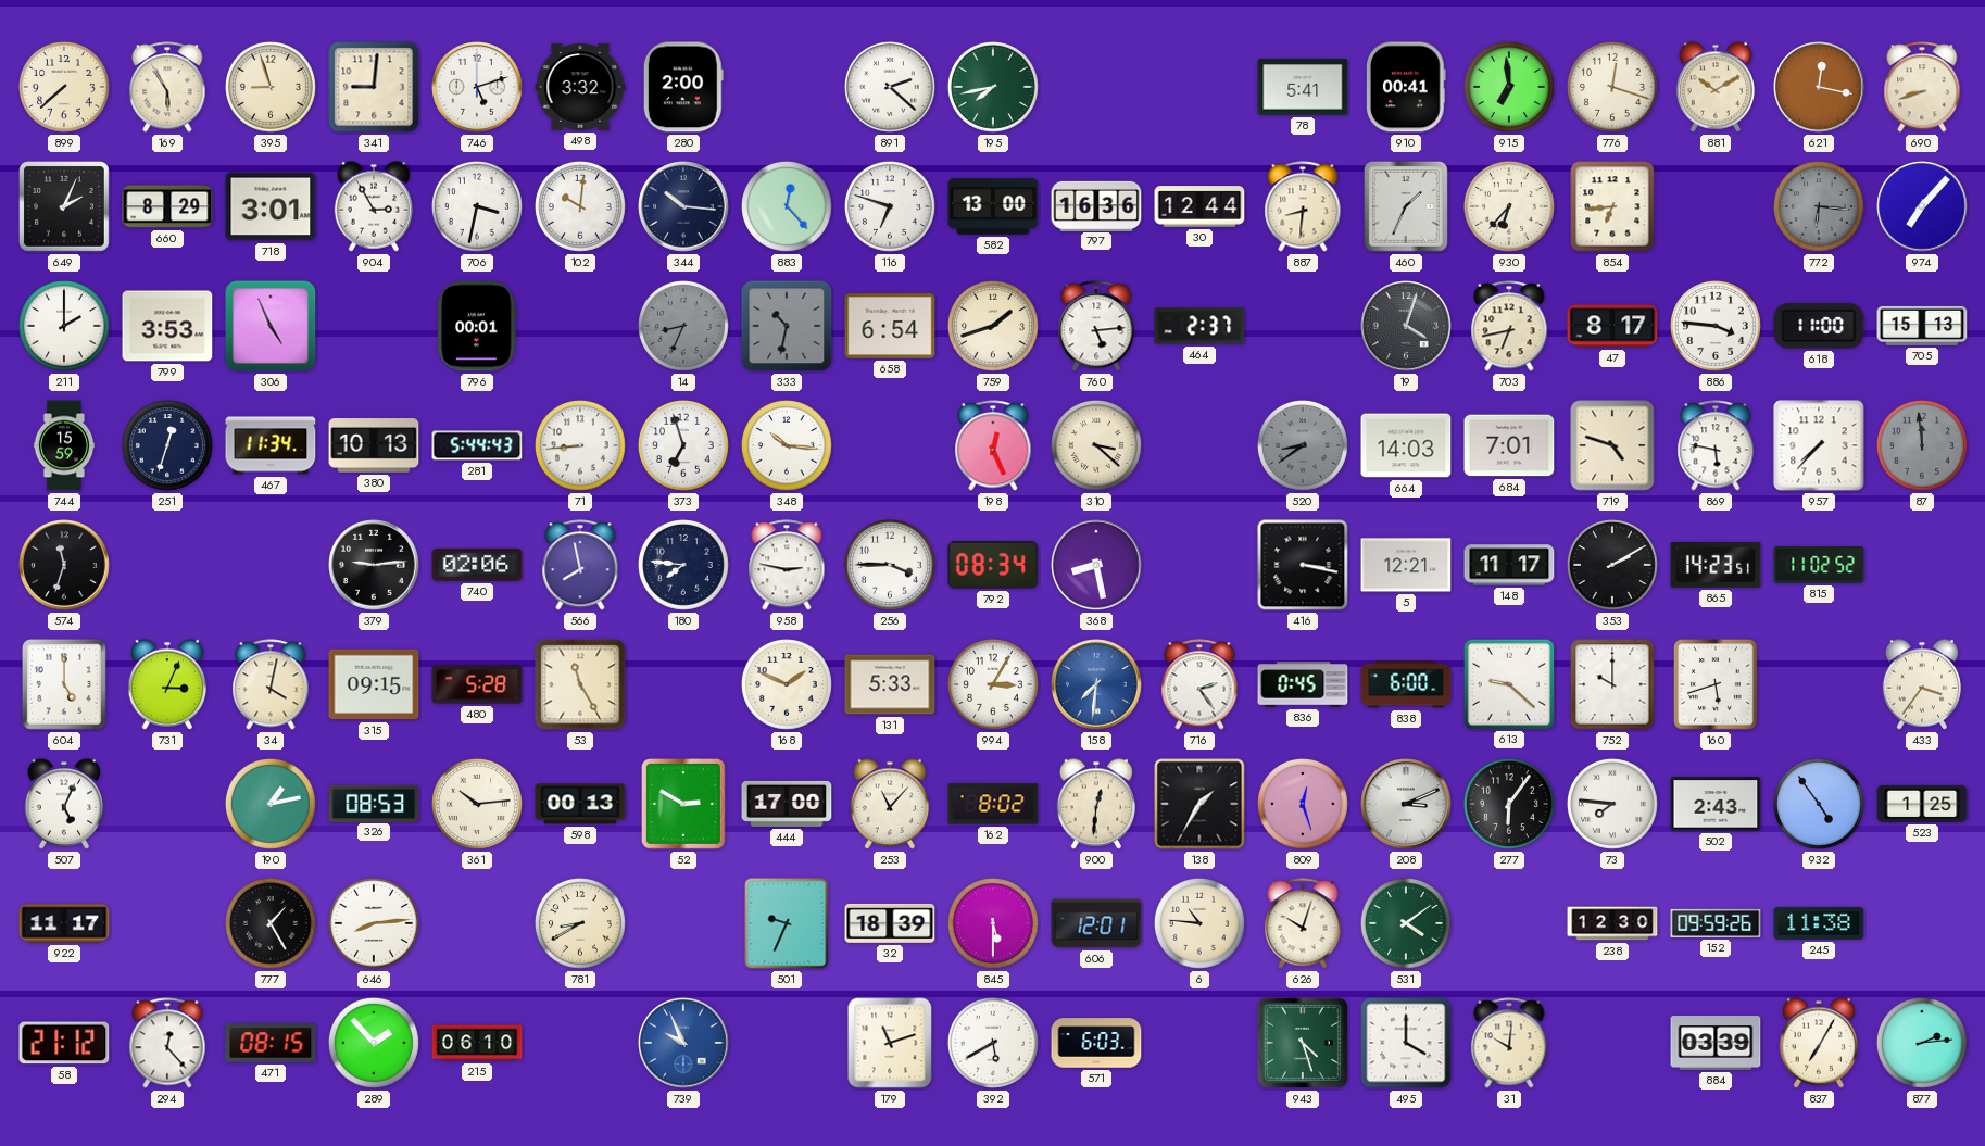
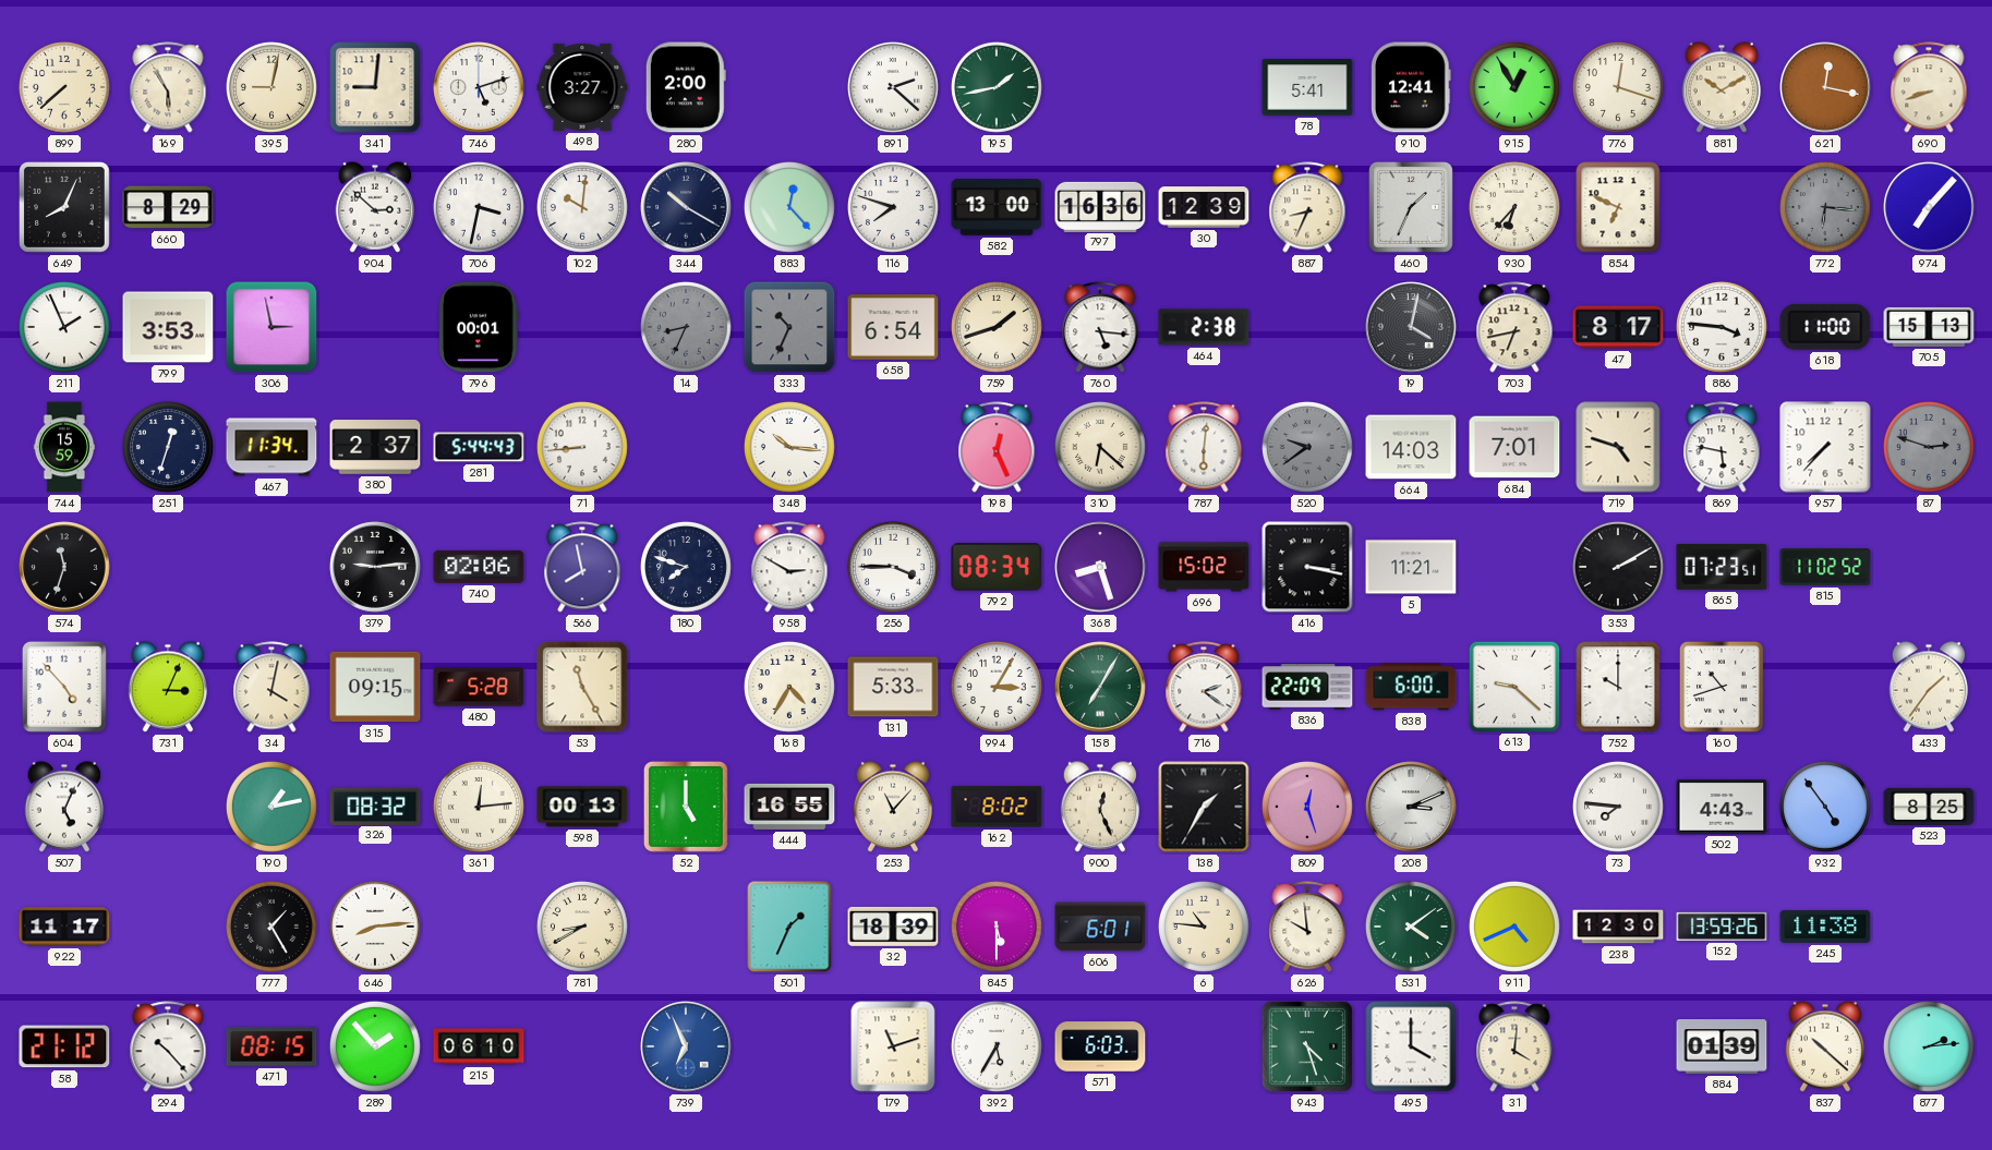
395: 8:57 -> 9:02 (271, 87)
498: 3:32 -> 3:27 (582, 87)
195: 7:43 -> 1:43 (997, 87)
910: 00:41 -> 12:41 (1412, 87)
915: 6:59 -> 12:55 (1514, 87)
649: 2:04 -> 8:04 (65, 208)
718: 3:01 -> none (271, 206)
904: 2:55 -> 2:52 (374, 207)
344: 10:16 -> 10:20 (686, 207)
116: 6:48 -> 7:48 (893, 207)
30: 12:44 -> 12:39 (1204, 207)
887: 8:31 -> 8:34 (1307, 207)
854: 6:44 -> 6:49 (1618, 207)
211: 2:00 -> 1:56 (64, 327)
306: 4:56 -> 2:58 (271, 327)
333: 10:32 -> 10:34 (789, 327)
760: 5:14 -> 5:16 (1100, 327)
464: 2:37 -> 2:38 (1204, 327)
19: 4:03 -> 4:02 (1411, 327)
380: 10:13 -> 2:37 (375, 447)
373: 6:57 -> none (683, 445)
310: 3:22 -> 6:22 (1100, 447)
787: none -> 6:01 (1204, 447)
520: 8:39 -> 9:39 (1307, 447)
87: 11:59 -> 2:48 (1929, 447)
180: 7:46 -> 7:48 (686, 567)
958: 2:47 -> 2:50 (789, 567)
368: 8:28 -> 8:27 (1100, 567)
696: none -> 15:02 (1204, 567)
5: 12:21 -> 11:21 (1411, 567)
148: 11:17 -> none (1509, 565)
865: 14:23 -> 07:23 (1722, 568)
604: 5:00 -> 4:53 (64, 687)
168: 1:49 -> 4:35 (789, 687)
158: 7:31 -> 7:05 (1100, 687)
158 dial: blue -> green (1100, 687)
716: 2:24 -> 2:21 (1204, 687)
836: 0:45 -> 22:09 (1307, 687)
160: 5:42 -> 10:42 (1722, 687)
433: 3:36 -> 1:36 (1928, 687)
326: 08:53 -> 08:32 (375, 806)
361: 10:14 -> 12:14 (479, 807)
52: 2:50 -> 5:00 (686, 807)
444: 17:00 -> 16:55 (789, 807)
900: 12:31 -> 12:26 (1099, 807)
277: 6:06 -> none (1509, 804)
502: 2:43 -> 4:43 (1722, 807)
523: 1:25 -> 8:25 (1929, 807)
501: 9:34 -> 1:34 (789, 927)
606: 12:01 -> 6:01 (1100, 927)
626: 10:03 -> 9:59 (1307, 927)
911: none -> 4:41 (1514, 927)
152: 09:59 -> 13:59 (1722, 927)
294: 12:23 -> 10:23 (168, 1046)
739: 9:56 -> 6:56 (686, 1046)
392: 5:40 -> 5:35 (997, 1046)
31: 10:01 -> 4:01 (1514, 1046)
884: 03:39 -> 01:39 (1722, 1046)
837: 7:05 -> 10:22 (1824, 1046)
